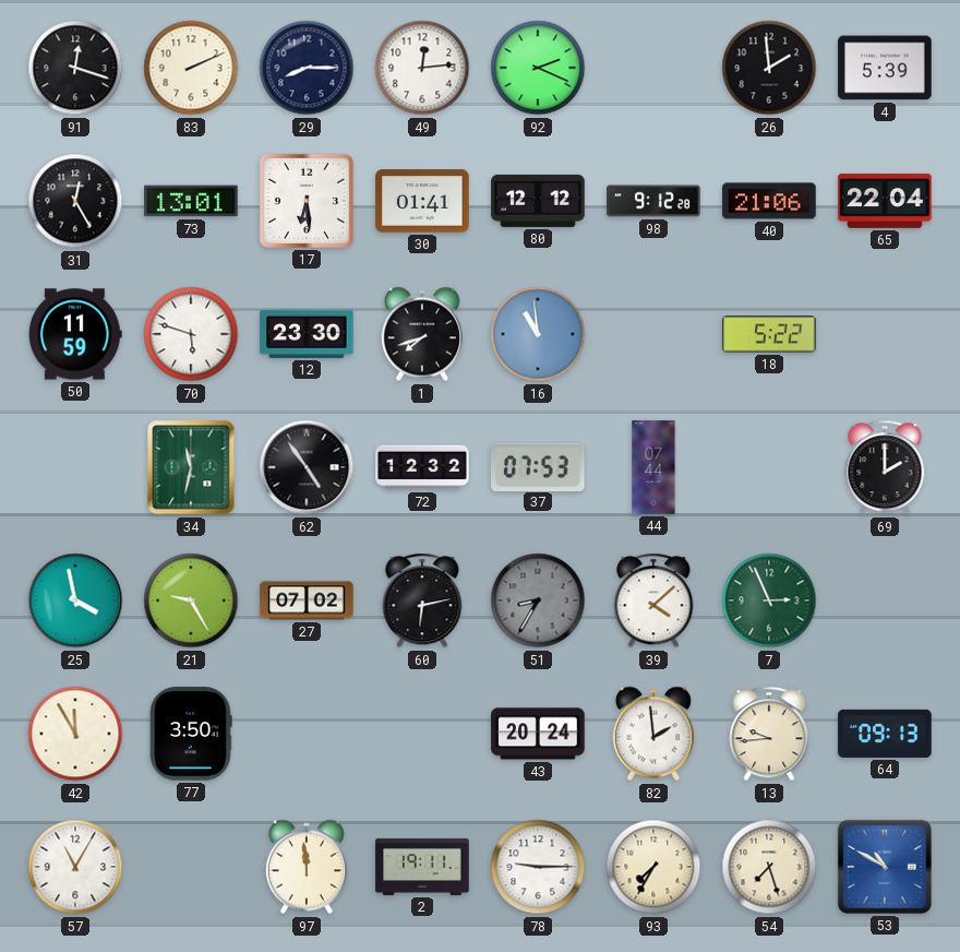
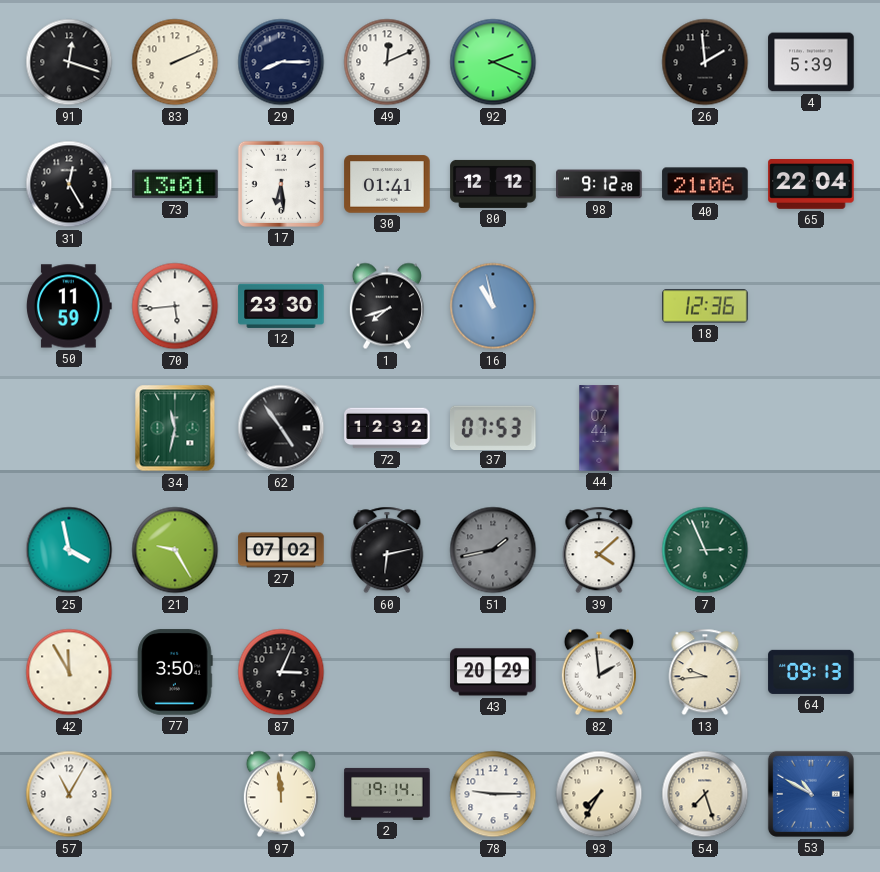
49: 12:14 -> 12:11 (387, 62)
70: 5:48 -> 5:44 (175, 306)
16: 10:59 -> 10:58 (493, 306)
18: 5:22 -> 12:36 (705, 306)
69: 2:00 -> none (885, 467)
51: 8:35 -> 1:43 (493, 550)
87: none -> 3:04 (281, 672)
43: 20:24 -> 20:29 (493, 672)
2: 19:11 -> 19:14 (387, 794)
